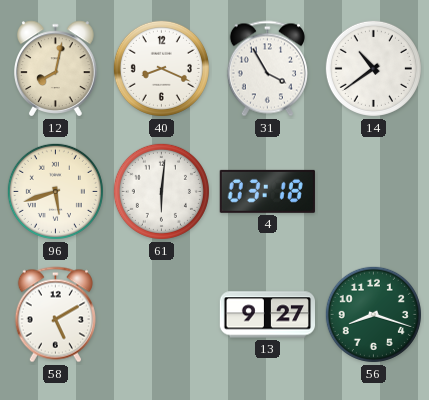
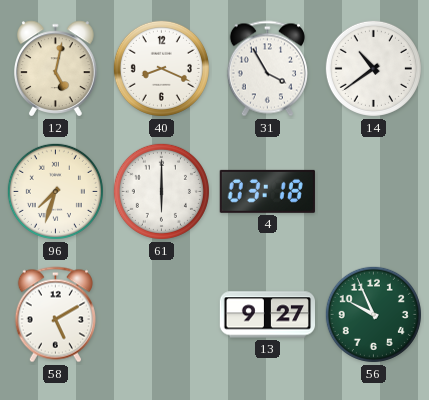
12: 8:02 -> 5:02 (56, 69)
96: 5:42 -> 7:33 (55, 191)
61: 6:01 -> 6:00 (161, 191)
56: 8:18 -> 9:56 (373, 314)
